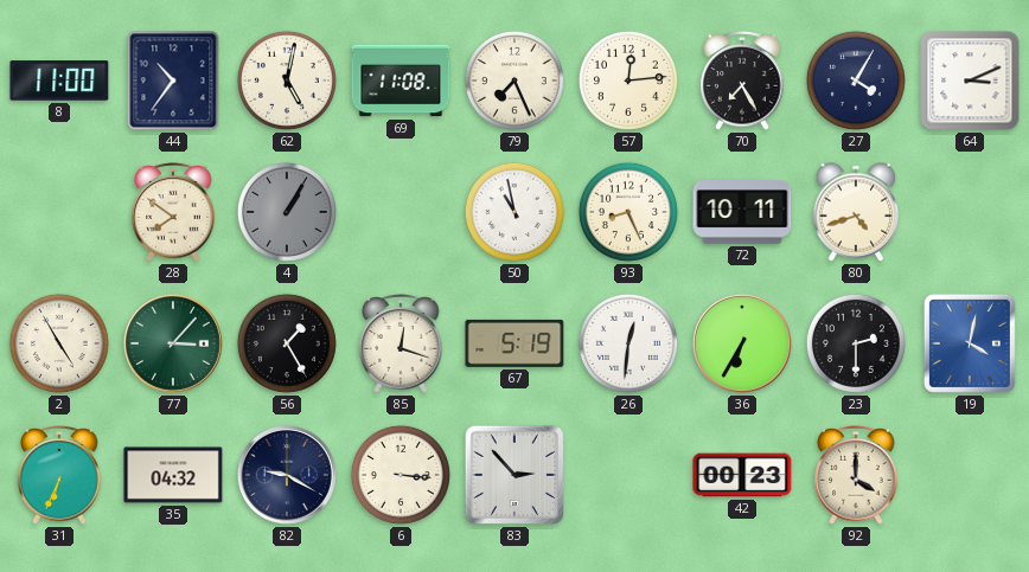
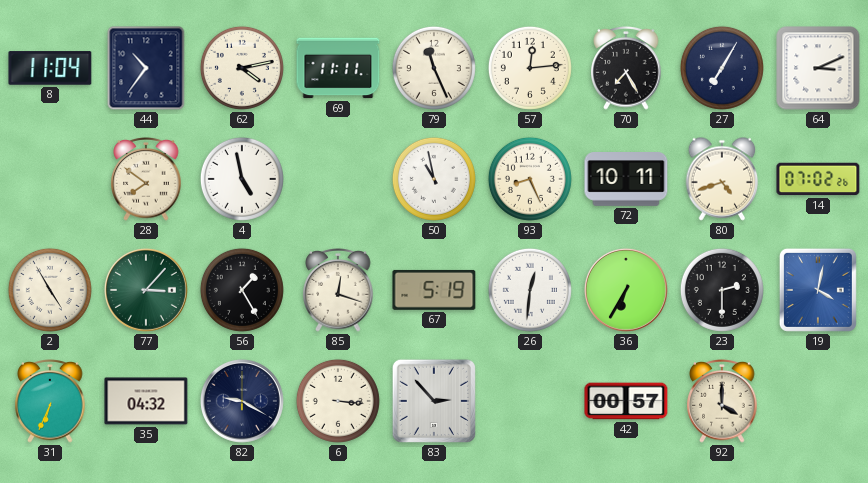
8: 11:00 -> 11:04 (50, 68)
62: 5:02 -> 4:13 (242, 68)
69: 11:08 -> 11:11 (338, 68)
79: 7:26 -> 11:26 (434, 68)
27: 4:05 -> 7:05 (722, 68)
4: 1:05 -> 4:58 (242, 179)
4 dial: grey -> white (242, 179)
14: none -> 07:02 (818, 179)
42: 00:23 -> 00:57 (626, 401)
